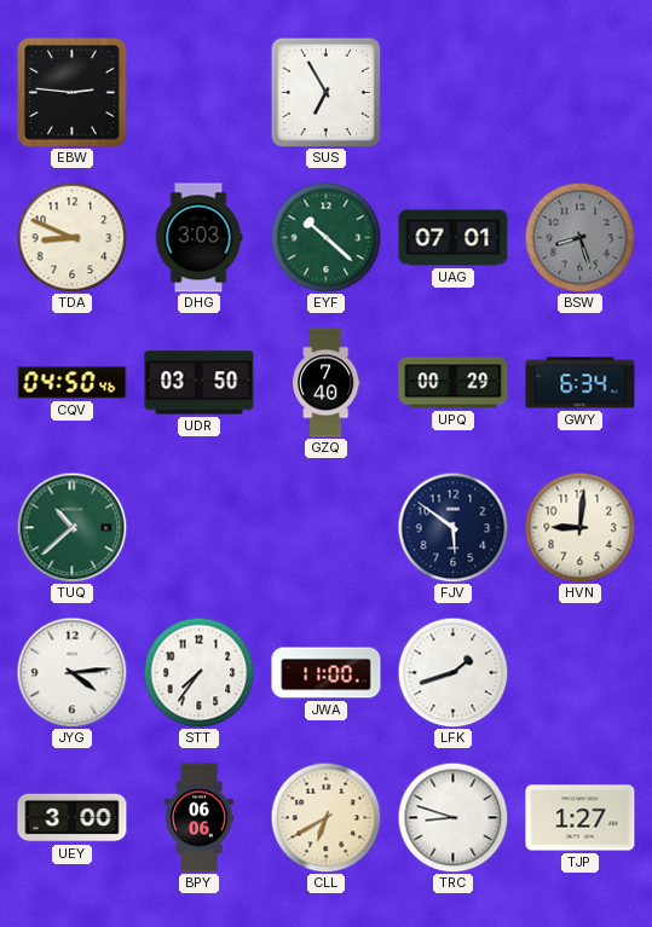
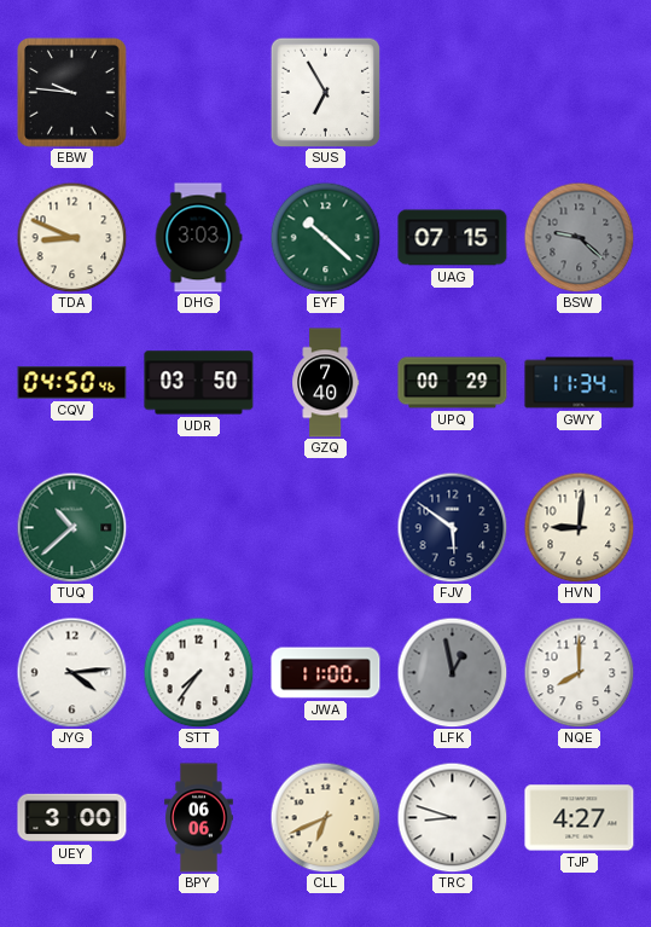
EBW: 2:46 -> 9:46 (72, 93)
UAG: 07:01 -> 07:15 (453, 238)
BSW: 8:27 -> 9:22 (579, 237)
GWY: 6:34 -> 11:34 (580, 383)
LFK: 1:42 -> 12:58 (452, 672)
LFK dial: white -> grey (452, 672)
NQE: none -> 8:00 (579, 672)
CLL: 6:40 -> 6:41 (325, 817)
TJP: 1:27 -> 4:27 (580, 818)
